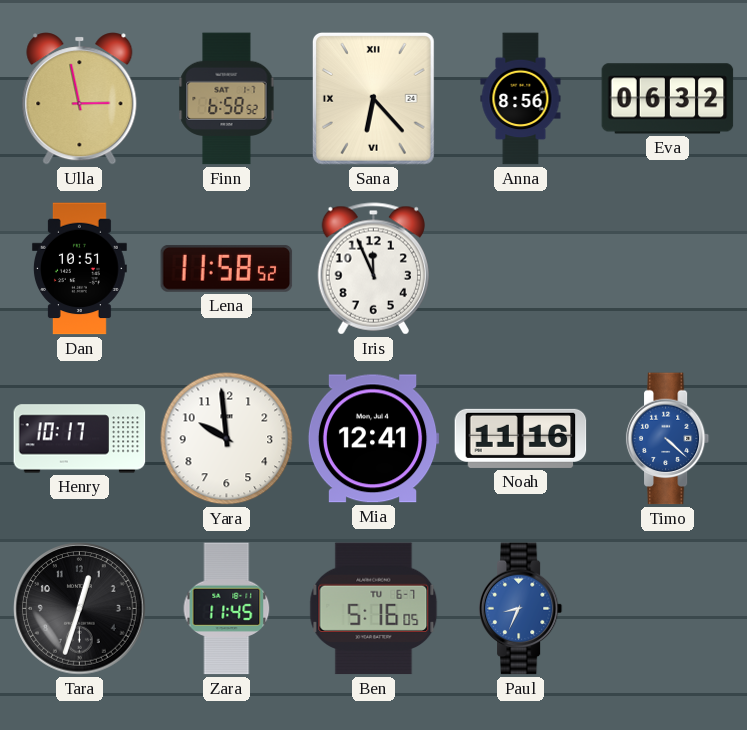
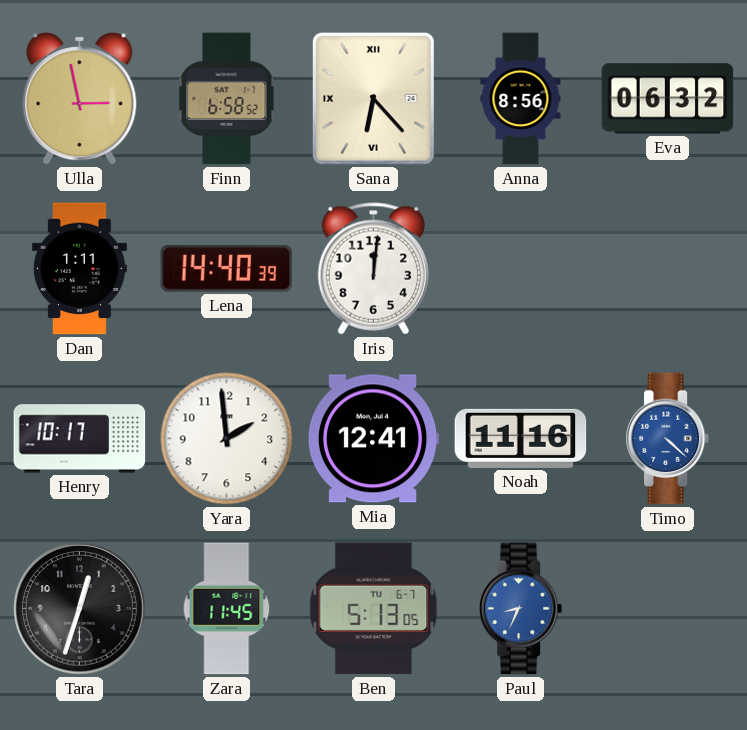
Dan: 10:51 -> 1:11 (79, 269)
Lena: 11:58 -> 14:40 (227, 268)
Iris: 11:56 -> 12:01 (373, 269)
Yara: 9:59 -> 1:59 (227, 439)
Ben: 5:16 -> 5:13 (374, 609)
